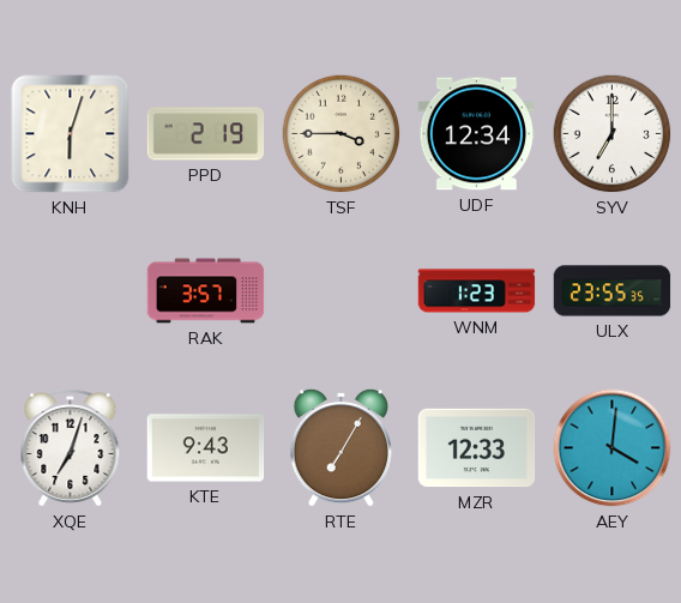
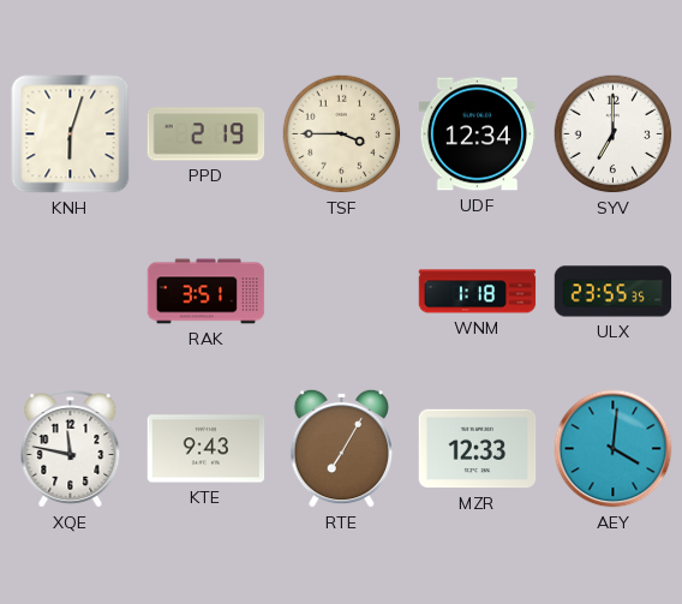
RAK: 3:57 -> 3:51 (207, 292)
WNM: 1:23 -> 1:18 (478, 292)
XQE: 7:03 -> 11:47 (71, 449)
